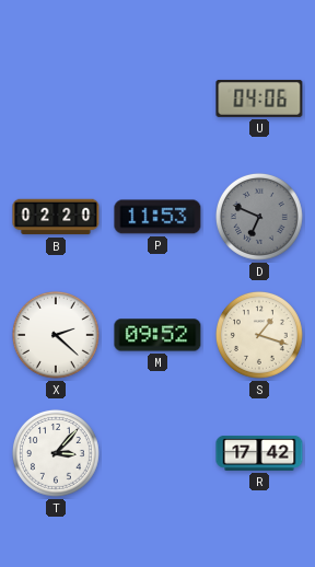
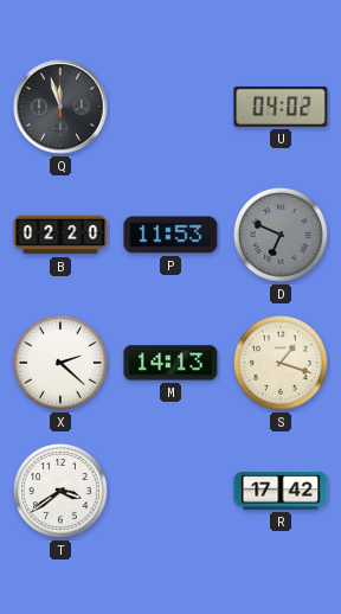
Q: none -> 11:57 (60, 107)
U: 04:06 -> 04:02 (281, 107)
M: 09:52 -> 14:13 (170, 363)
T: 3:07 -> 3:39 (60, 491)
